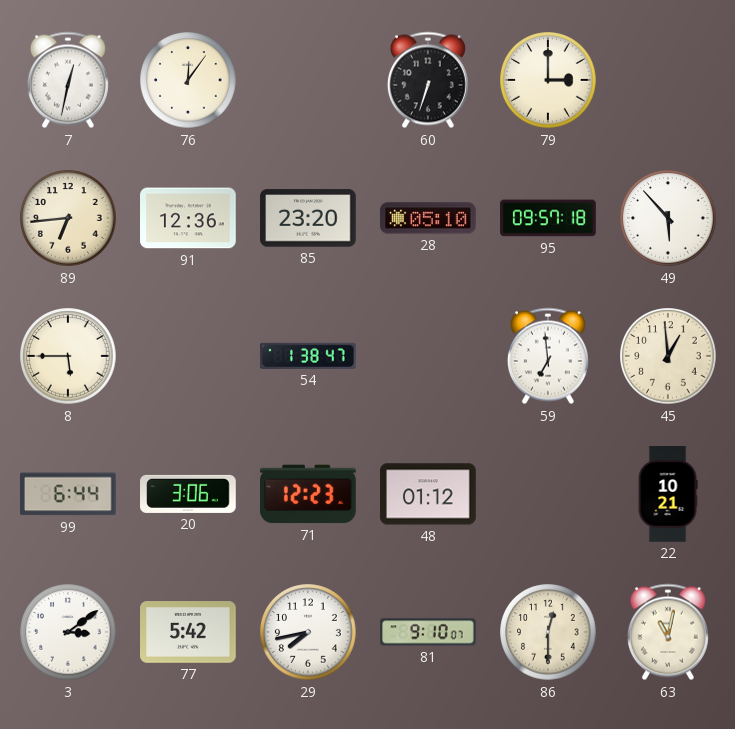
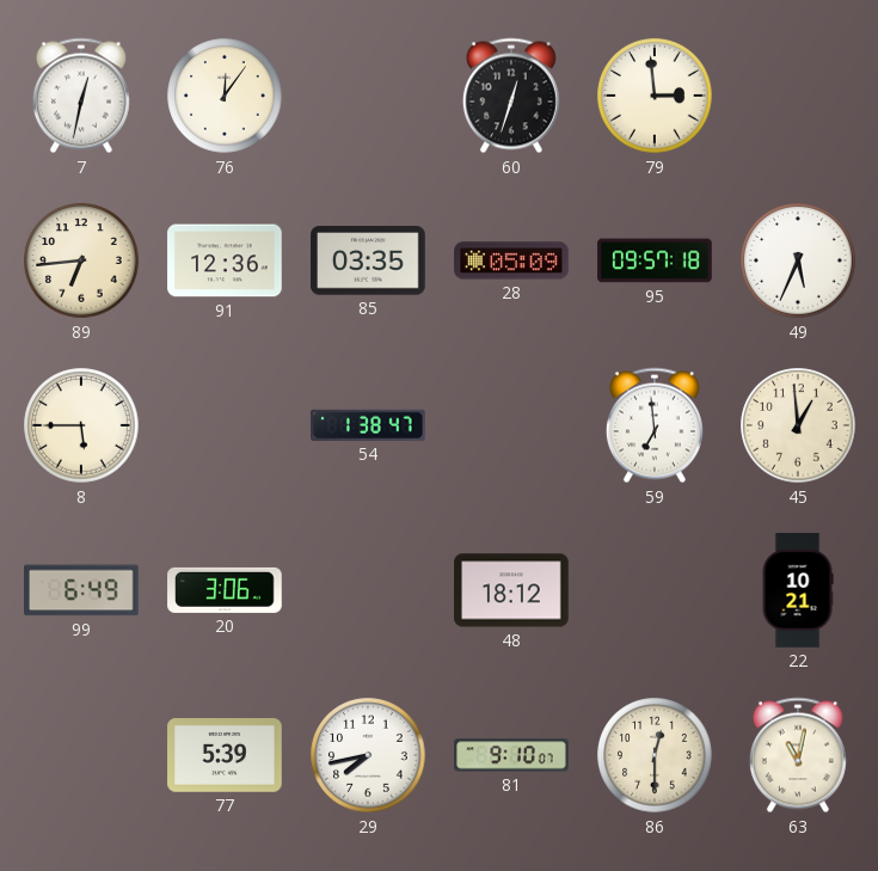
60: 6:33 -> 12:33 (511, 96)
79: 3:00 -> 2:59 (655, 96)
85: 23:20 -> 03:35 (368, 260)
28: 05:10 -> 05:09 (511, 260)
49: 5:53 -> 5:34 (798, 260)
99: 6:44 -> 6:49 (82, 590)
71: 12:23 -> none (308, 494)
48: 01:12 -> 18:12 (511, 590)
3: 3:09 -> none (68, 632)
77: 5:42 -> 5:39 (225, 755)
